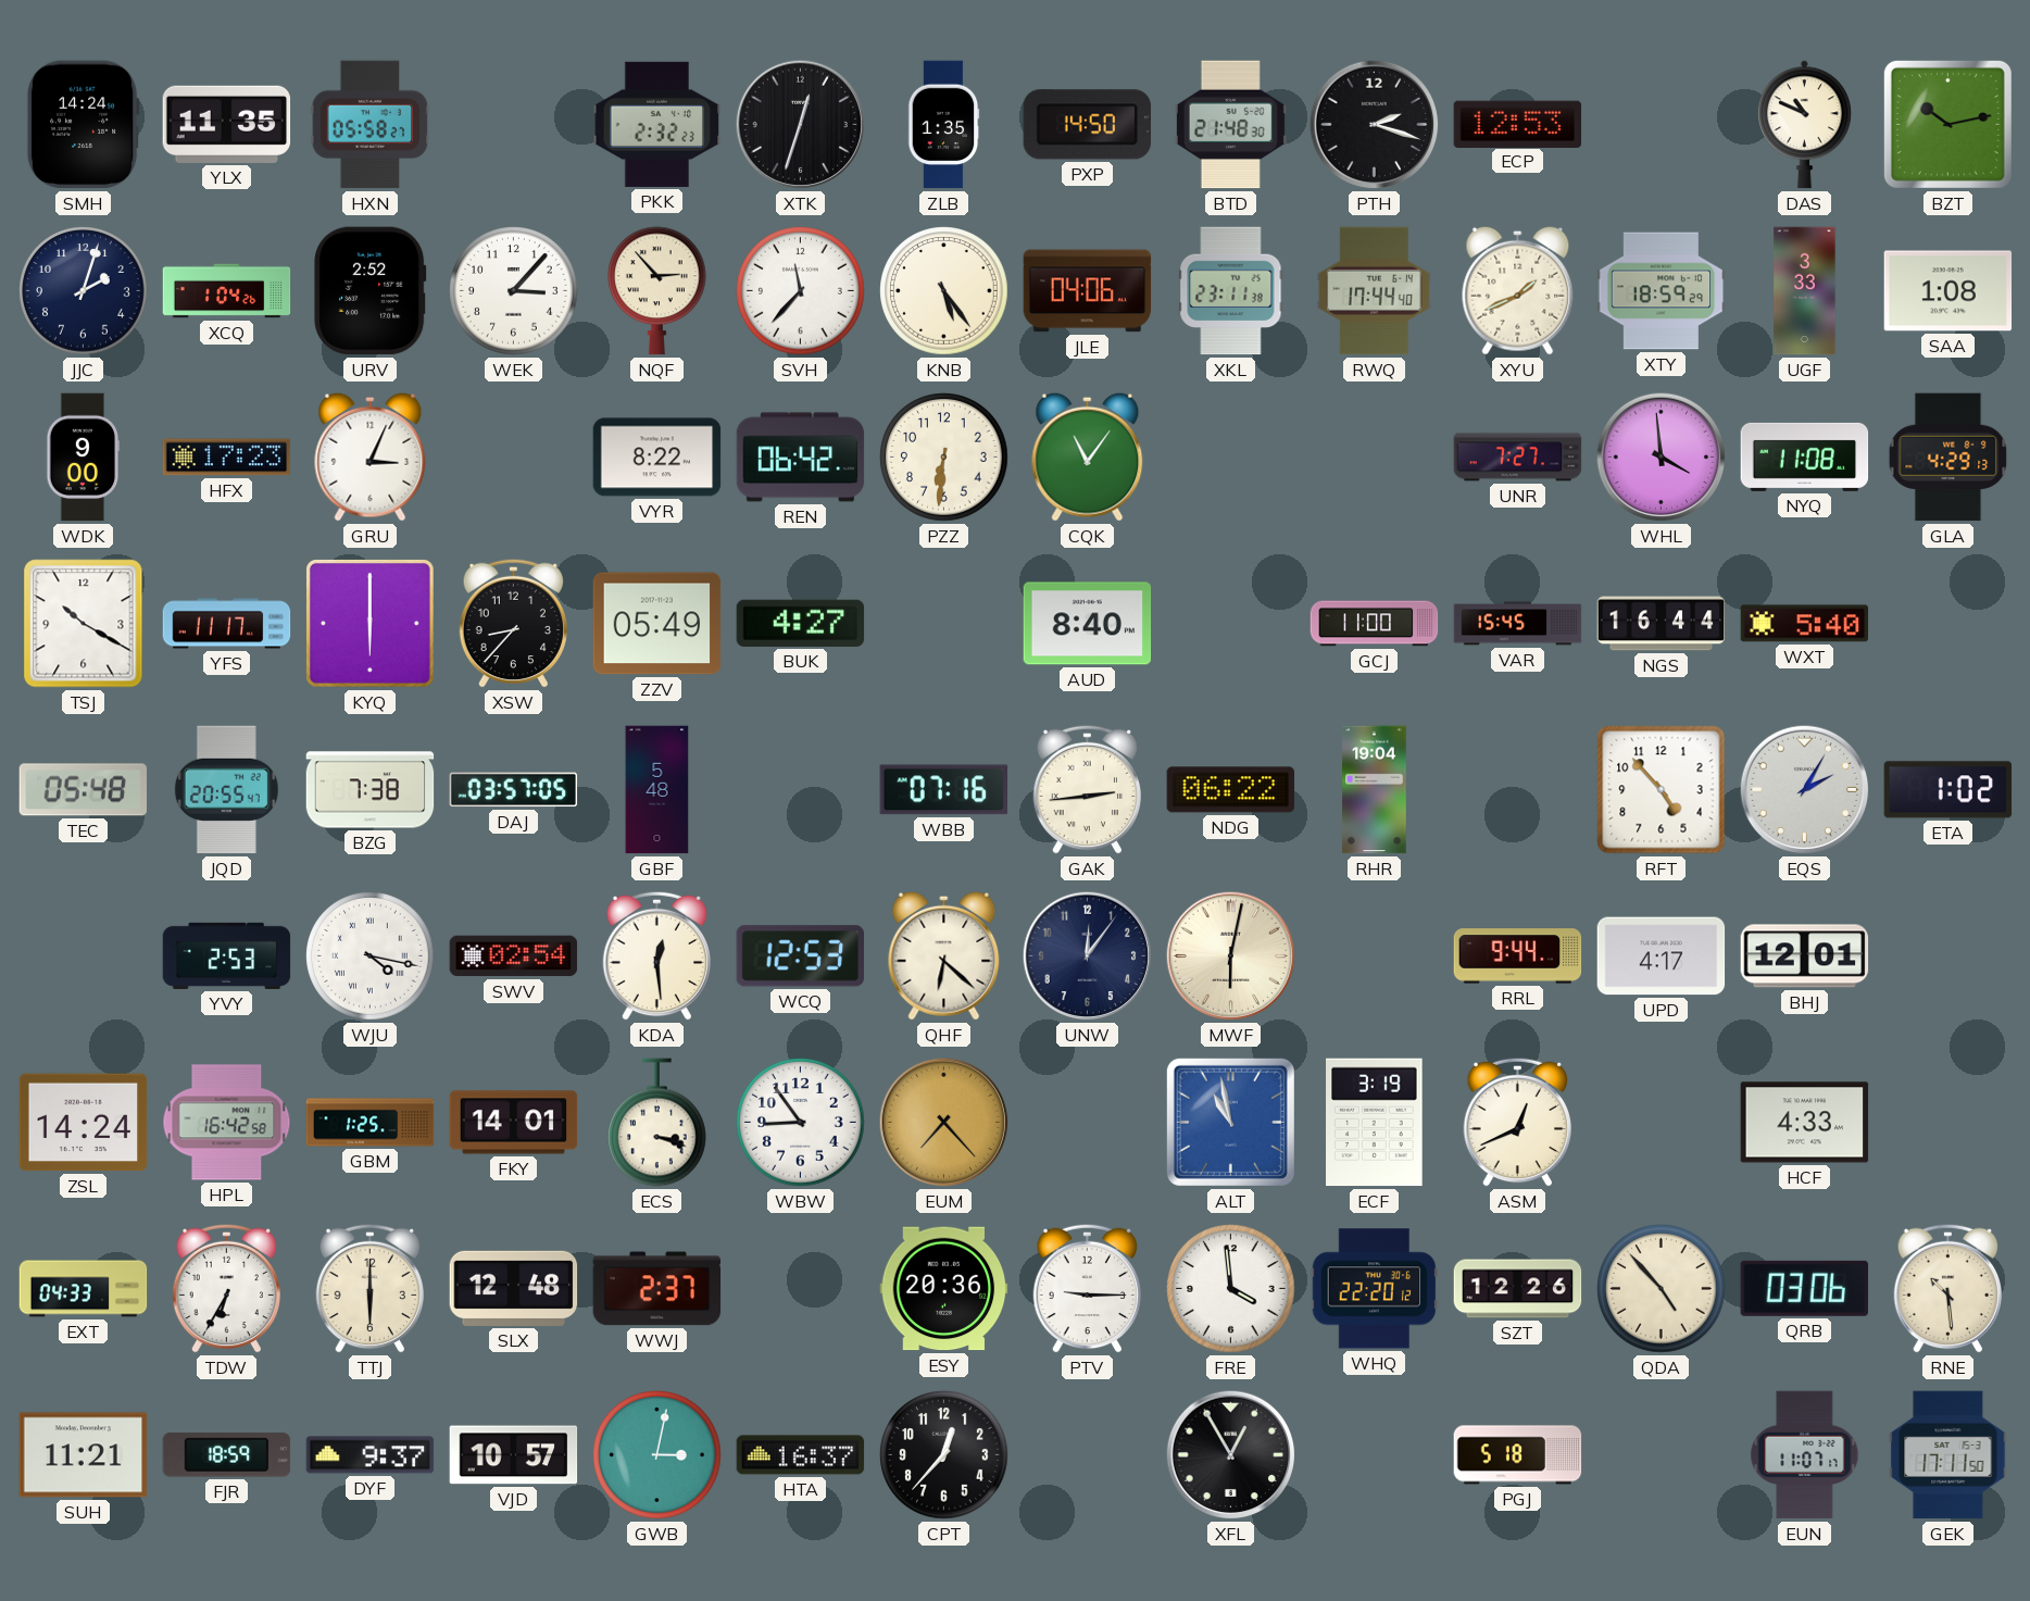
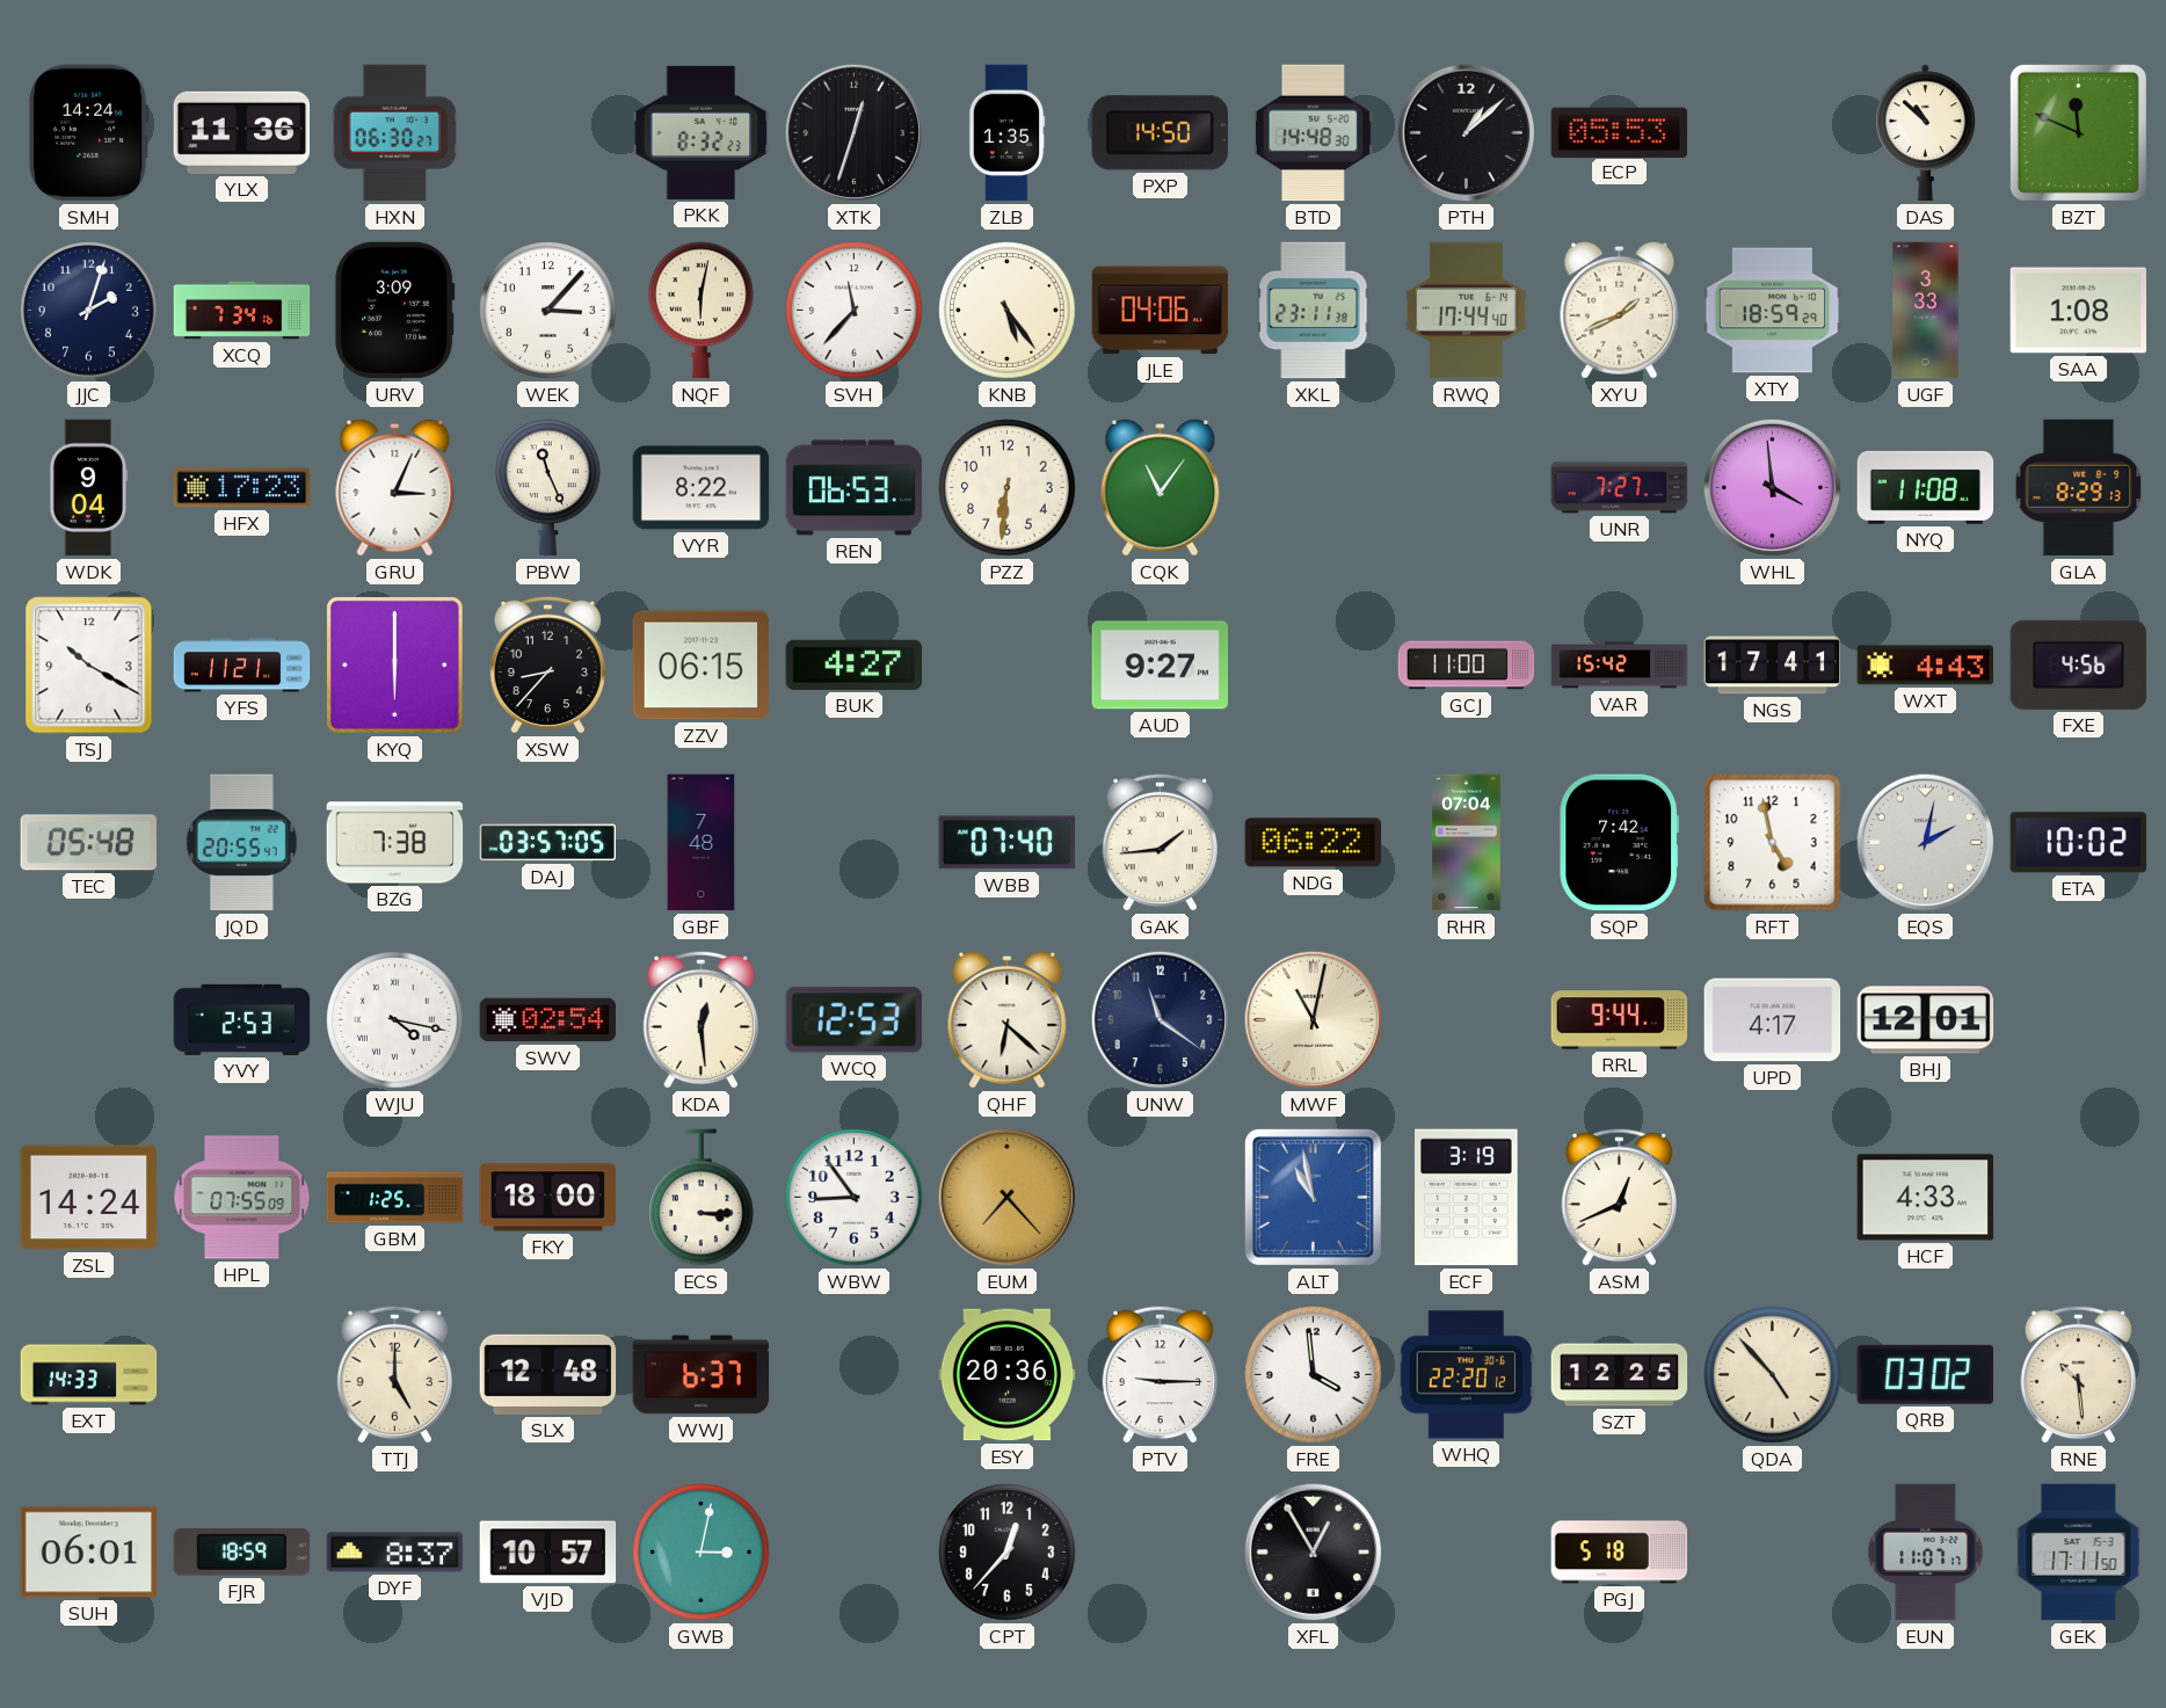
YLX: 11:35 -> 11:36 (242, 132)
HXN: 05:58 -> 06:30 (395, 133)
PKK: 2:32 -> 8:32 (702, 132)
BTD: 21:48 -> 14:48 (1313, 133)
PTH: 2:18 -> 1:08 (1467, 133)
ECP: 12:53 -> 05:53 (1620, 132)
DAS: 10:49 -> 10:52 (1925, 133)
BZT: 10:13 -> 11:49 (2078, 132)
XCQ: 1:04 -> 7:34 (242, 311)
URV: 2:52 -> 3:09 (395, 311)
NQF: 2:53 -> 6:02 (702, 311)
WDK: 9:00 -> 9:04 (88, 488)
PBW: none -> 11:26 (548, 488)
REN: 06:42 -> 06:53 (855, 488)
GLA: 4:29 -> 8:29 (2079, 488)
YFS: 11:17 -> 11:21 (242, 666)
ZZV: 05:49 -> 06:15 (702, 666)
AUD: 8:40 -> 9:27 (1161, 666)
VAR: 15:45 -> 15:42 (1620, 666)
NGS: 16:44 -> 17:41 (1773, 666)
WXT: 5:40 -> 4:43 (1926, 666)
FXE: none -> 4:56 (2079, 664)
GBF: 5:48 -> 7:48 (702, 843)
WBB: 07:16 -> 07:40 (1006, 843)
GAK: 2:44 -> 1:44 (1161, 842)
RHR: 19:04 -> 07:04 (1467, 843)
SQP: none -> 7:42 (1620, 843)
RFT: 4:53 -> 4:58 (1773, 843)
EQS: 2:05 -> 2:02 (1926, 843)
ETA: 1:02 -> 10:02 (2079, 843)
UNW: 12:06 -> 11:21 (1161, 1020)
MWF: 6:02 -> 11:02 (1314, 1020)
HPL: 16:42 -> 07:55 (242, 1198)
FKY: 14:01 -> 18:00 (548, 1198)
ECS: 3:18 -> 3:15 (702, 1198)
EXT: 04:33 -> 14:33 (89, 1375)
TDW: 6:35 -> none (227, 1288)
TTJ: 6:00 -> 5:00 (395, 1374)
WWJ: 2:37 -> 6:37 (702, 1375)
SZT: 12:26 -> 12:25 (1620, 1375)
QRB: 03:06 -> 03:02 (1925, 1374)
SUH: 11:21 -> 06:01 (89, 1553)
DYF: 9:37 -> 8:37 (395, 1553)
HTA: 16:37 -> none (801, 1455)
